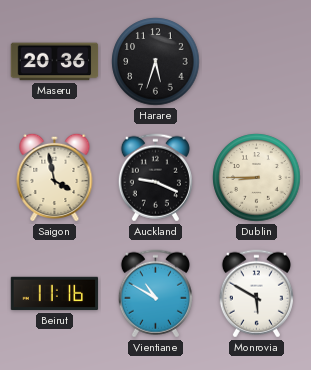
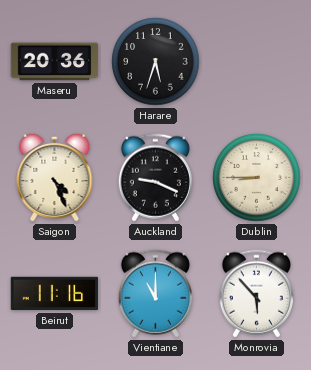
Saigon: 3:58 -> 4:26 (55, 177)
Vientiane: 10:50 -> 11:00 (155, 294)
Monrovia: 5:50 -> 5:53 (256, 294)
